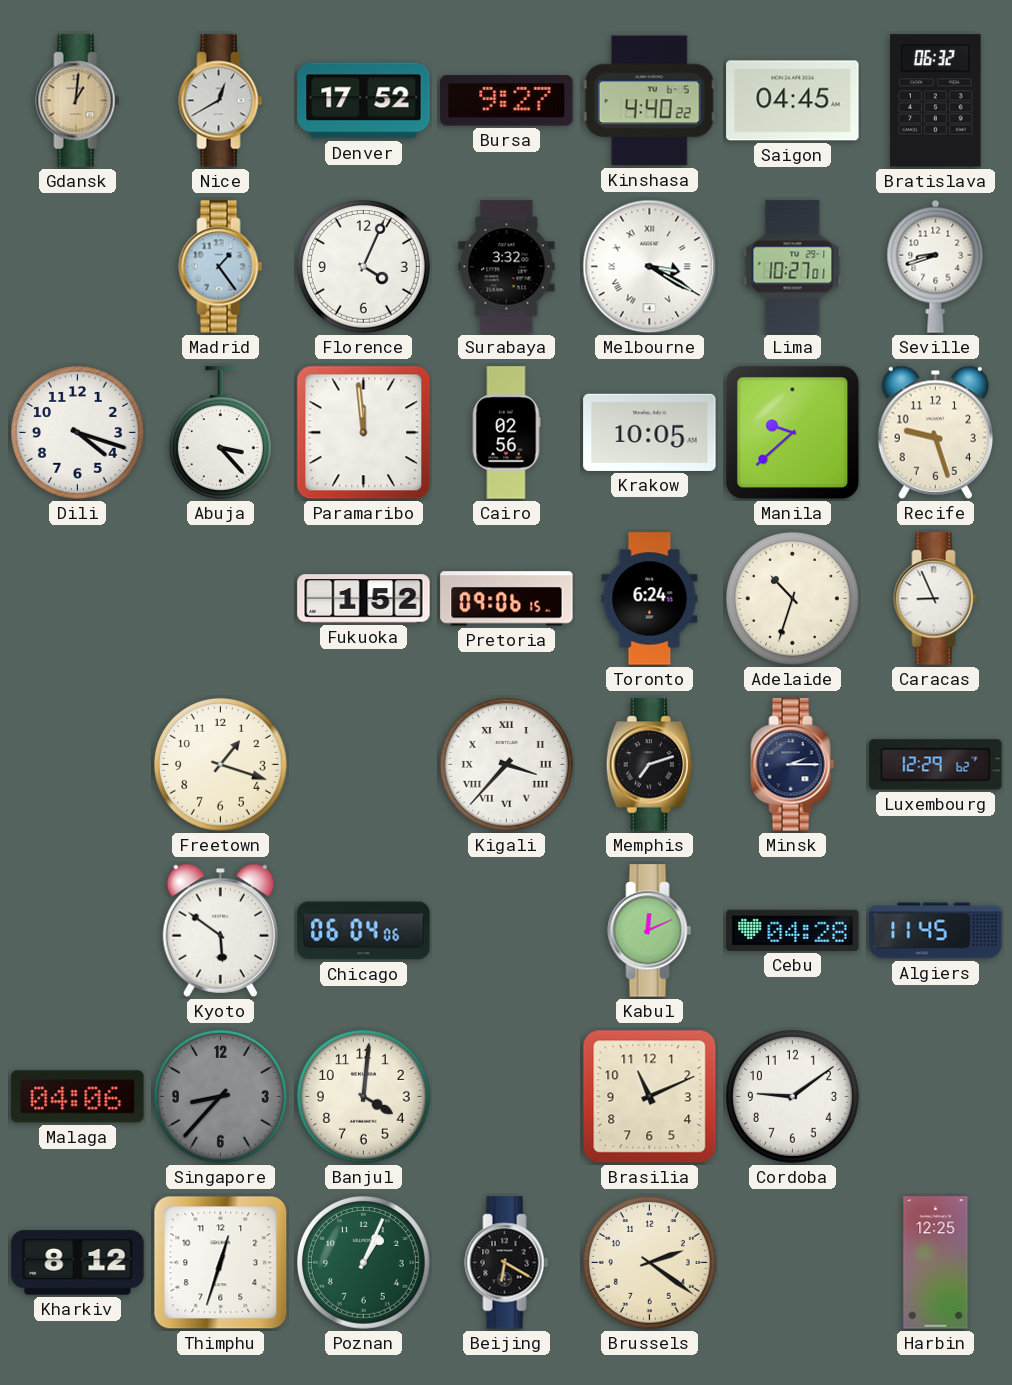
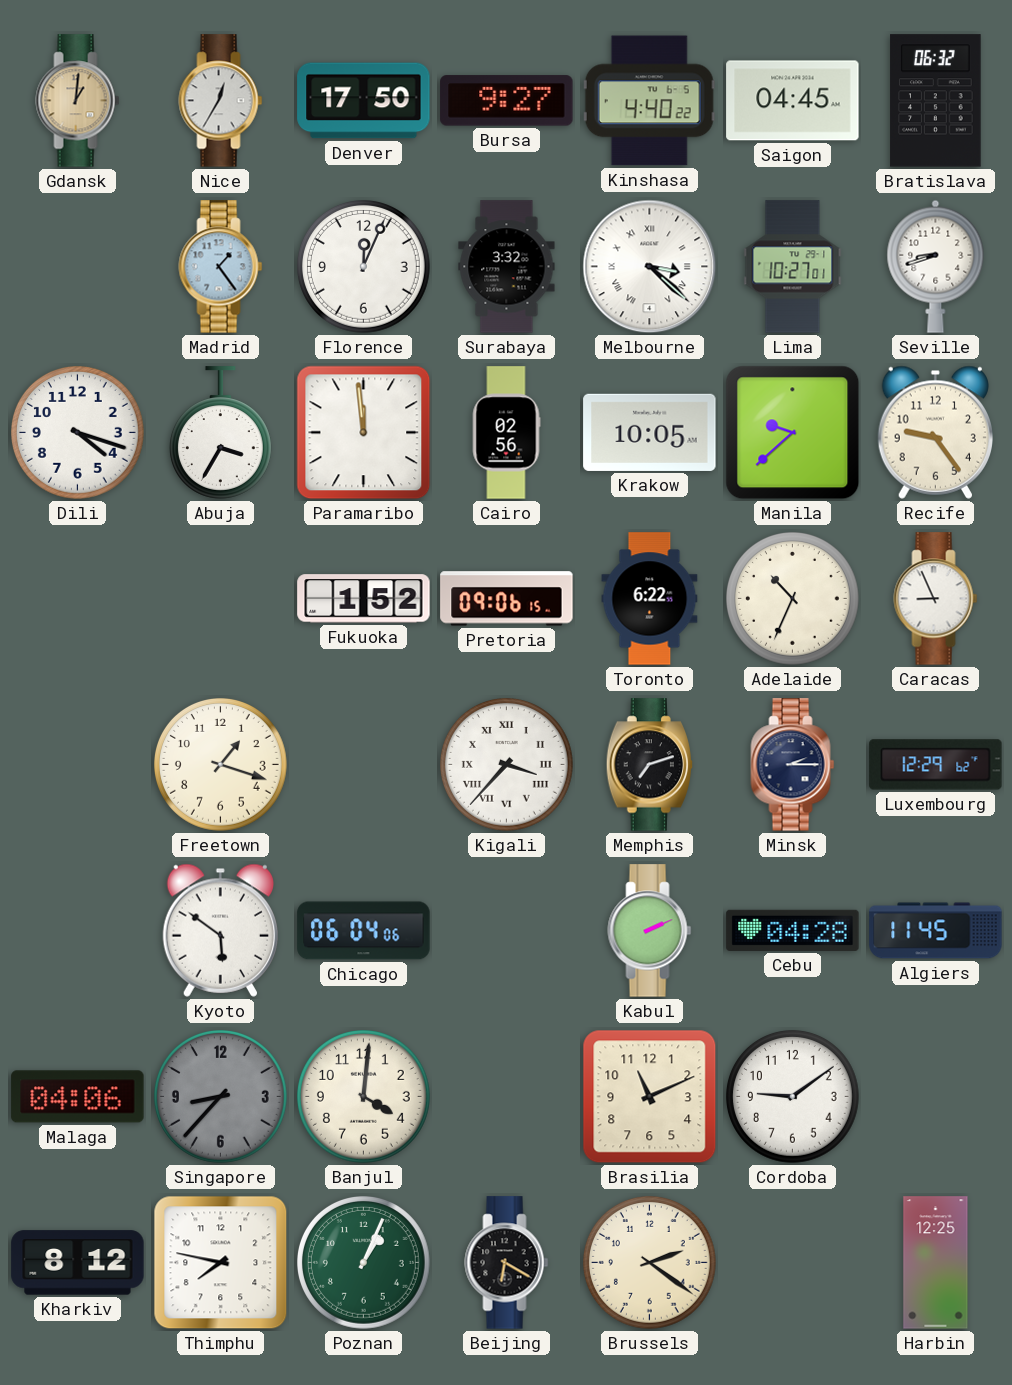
Nice: 12:40 -> 12:35 (221, 101)
Denver: 17:52 -> 17:50 (364, 101)
Florence: 4:04 -> 12:04 (364, 267)
Melbourne: 3:20 -> 3:22 (650, 267)
Abuja: 3:23 -> 3:35 (220, 433)
Recife: 9:27 -> 9:24 (935, 432)
Toronto: 6:24 -> 6:22 (650, 599)
Adelaide: 10:33 -> 10:34 (793, 599)
Kabul: 12:11 -> 2:11 (650, 931)
Thimphu: 12:33 -> 7:47 (221, 1263)
